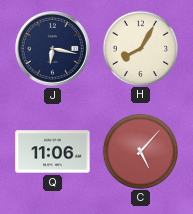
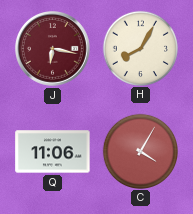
J dial: navy -> burgundy (53, 49)
C: 5:07 -> 4:05 (140, 151)
